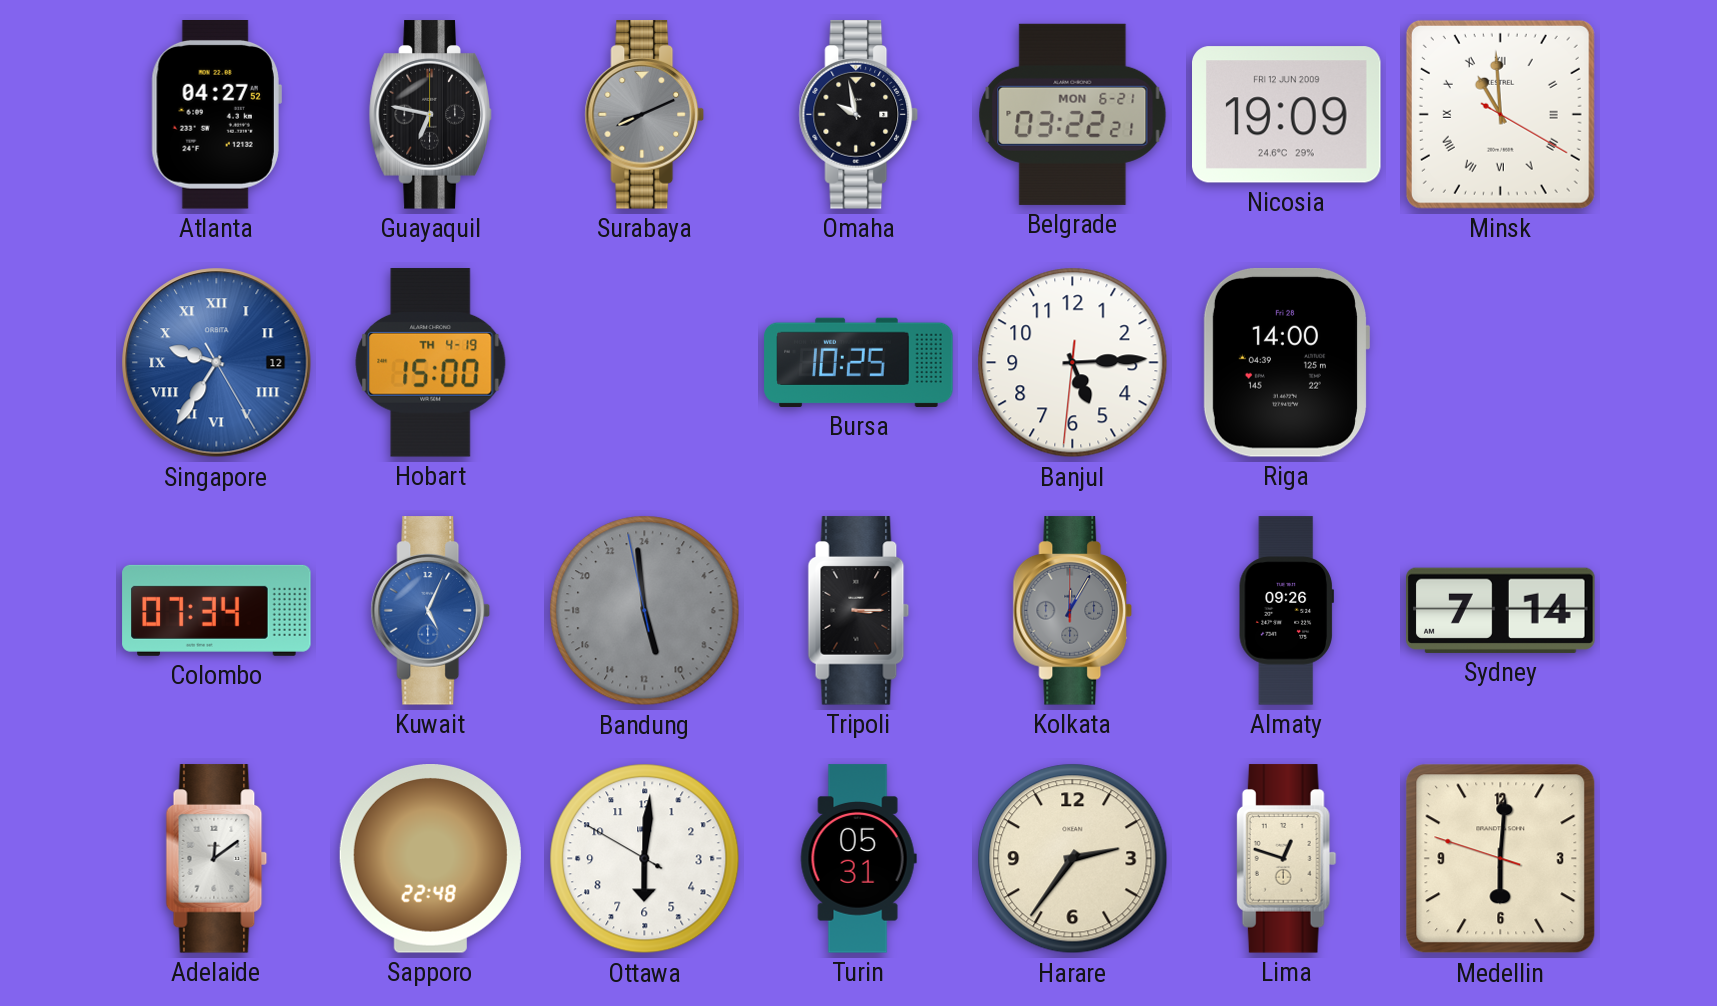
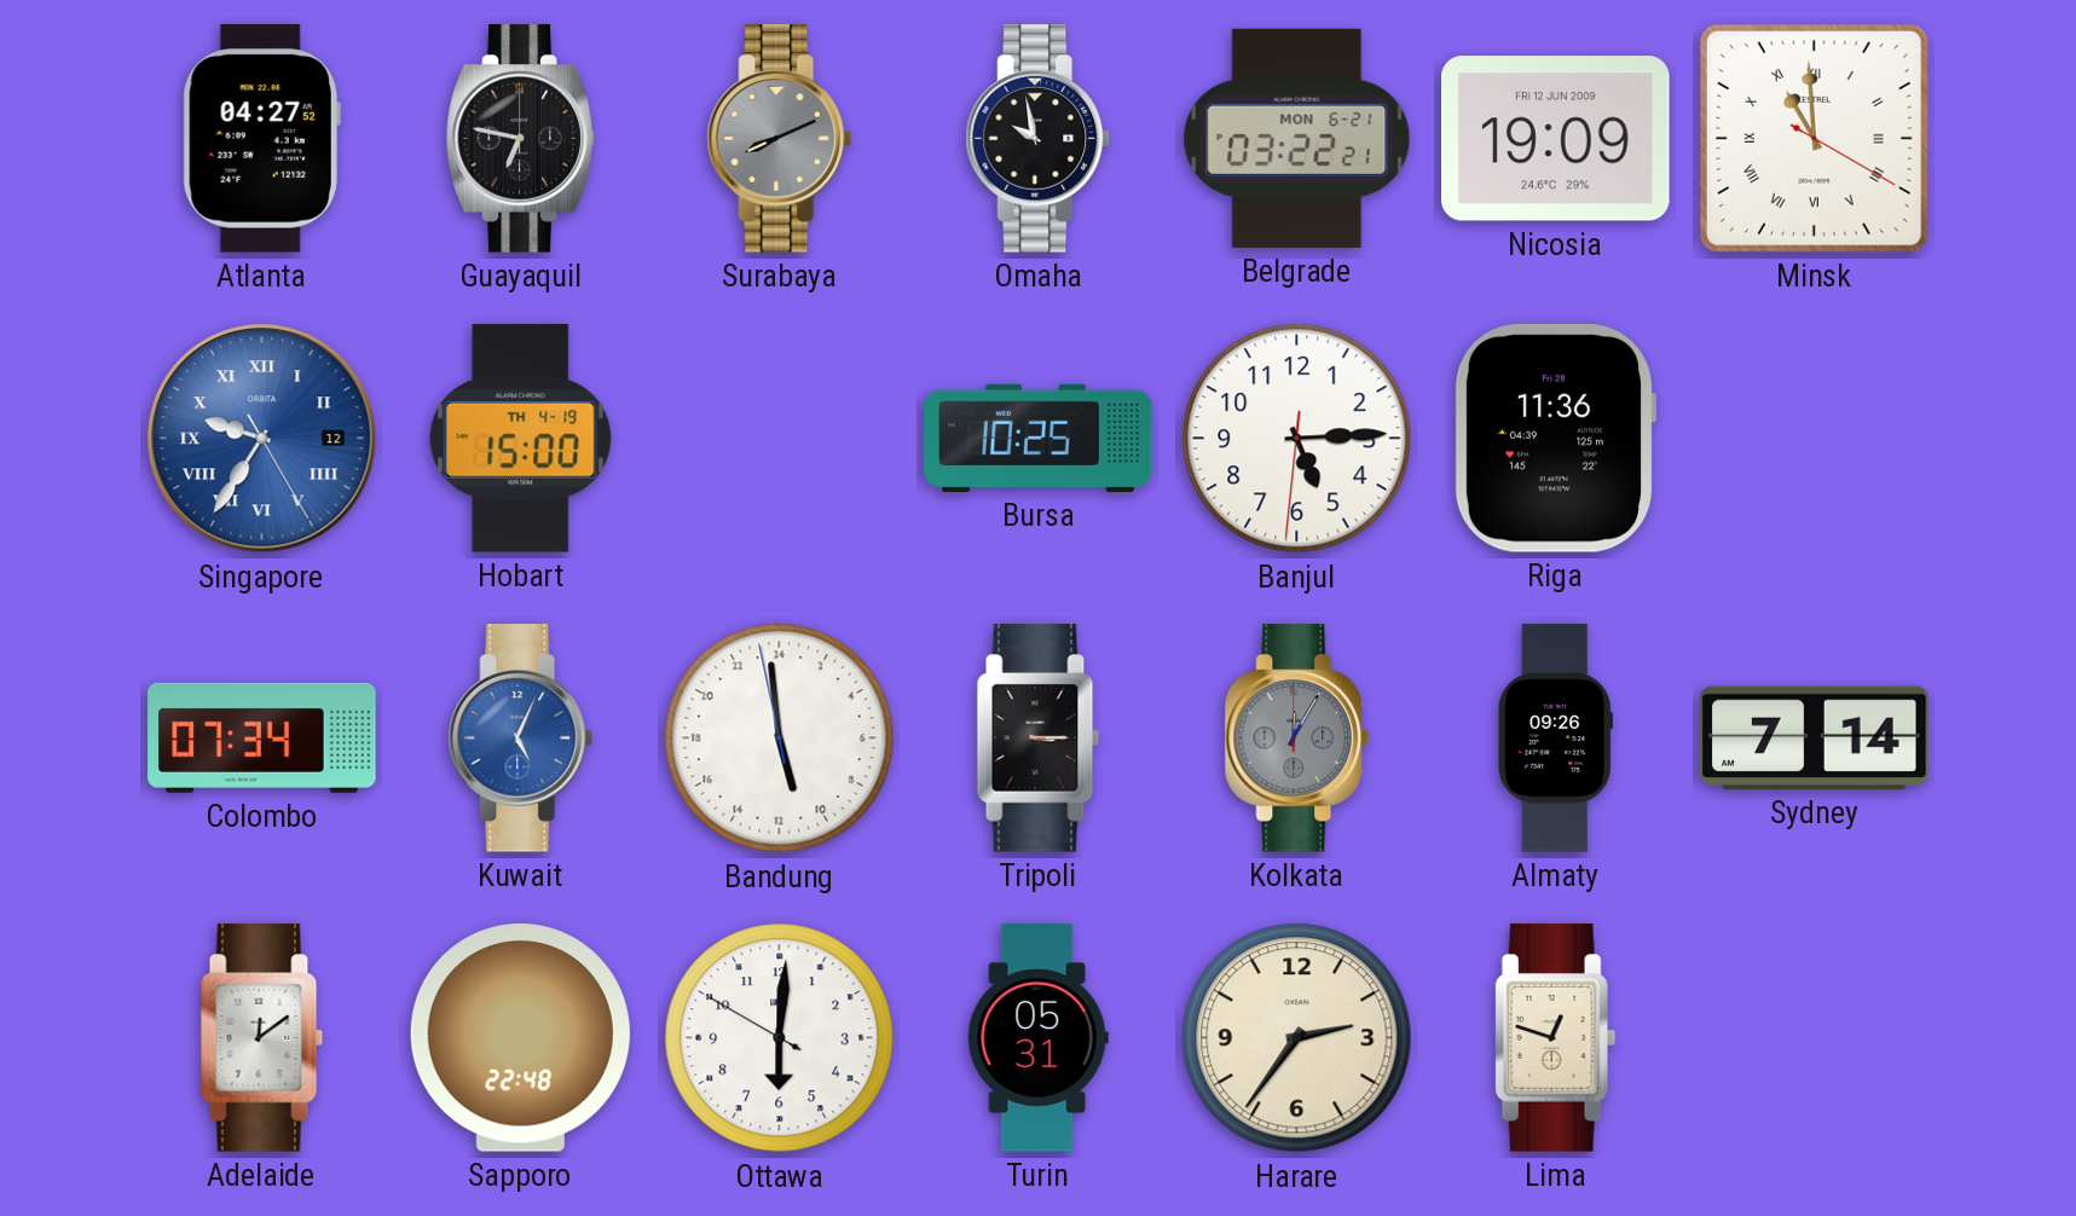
Riga: 14:00 -> 11:36 (1554, 438)
Bandung dial: grey -> white (780, 739)
Medellin: 6:00 -> none (1501, 859)
